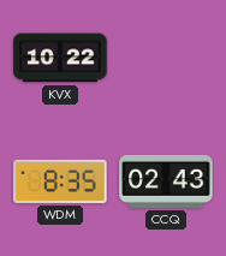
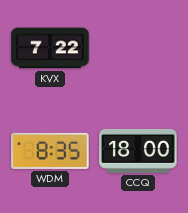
KVX: 10:22 -> 7:22 (50, 48)
CCQ: 02:43 -> 18:00 (138, 151)
